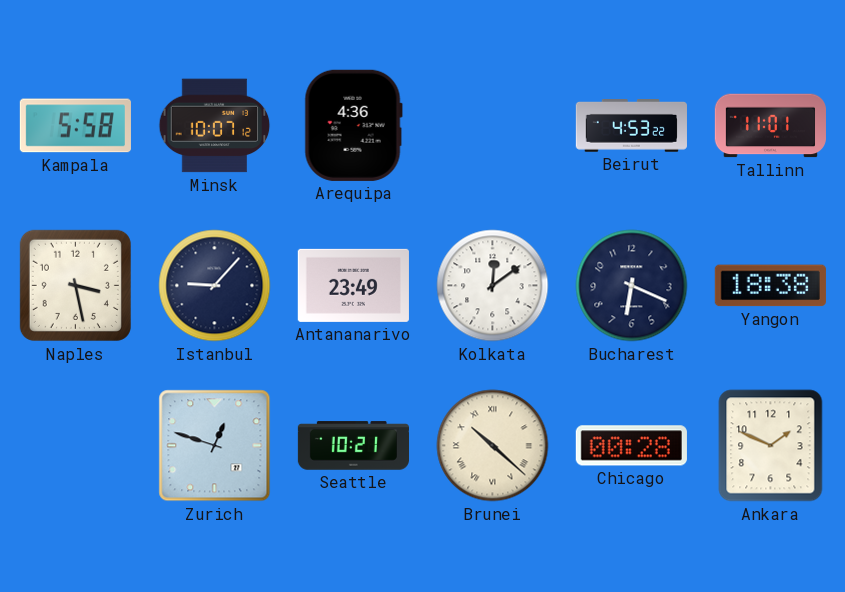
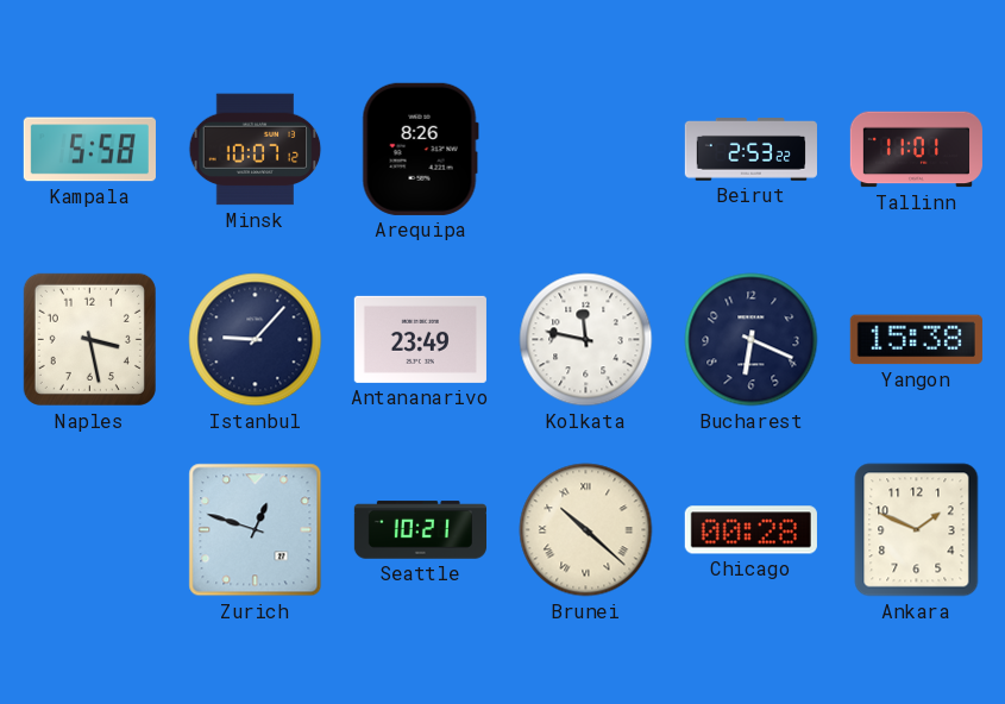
Arequipa: 4:36 -> 8:26 (420, 149)
Beirut: 4:53 -> 2:53 (750, 150)
Kolkata: 12:09 -> 11:47 (586, 340)
Yangon: 18:38 -> 15:38 (916, 340)
